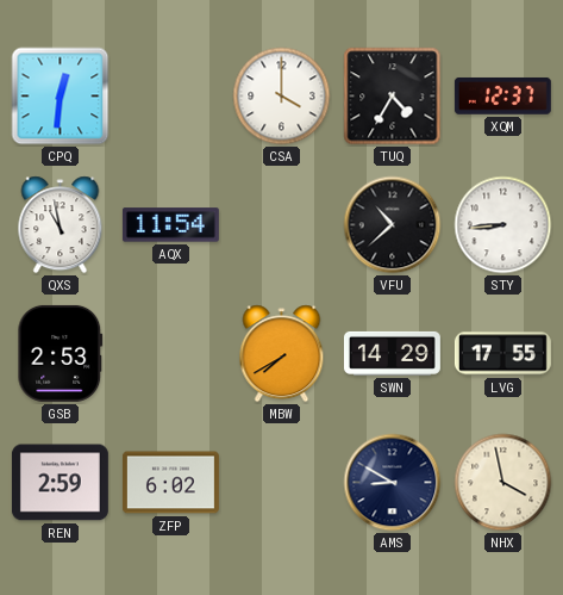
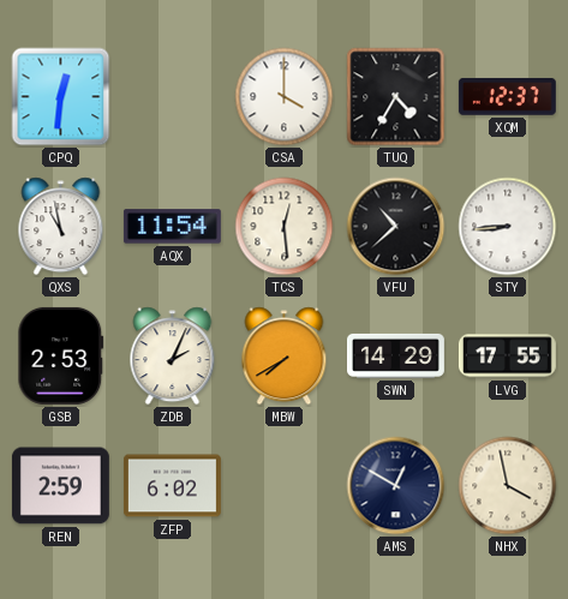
TCS: none -> 12:29 (285, 227)
ZDB: none -> 2:04 (173, 357)
AMS: 8:50 -> 12:50 (396, 486)
